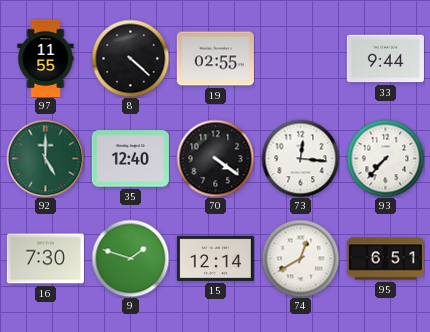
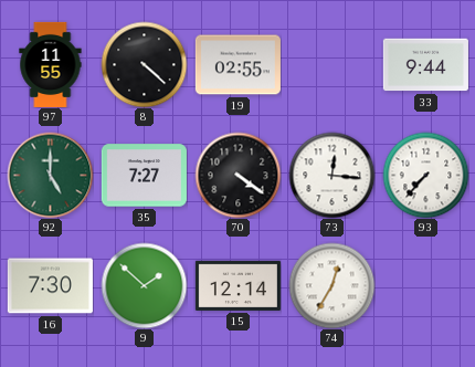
35: 12:40 -> 7:27 (144, 176)
9: 1:48 -> 1:52 (144, 285)
74: 12:40 -> 12:35 (331, 285)
95: 6:51 -> none (385, 259)
